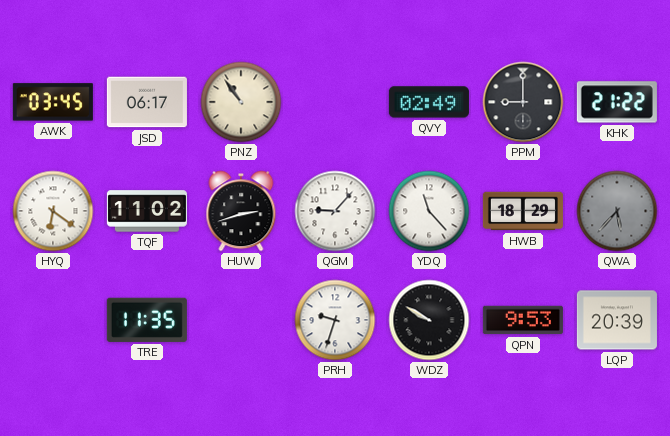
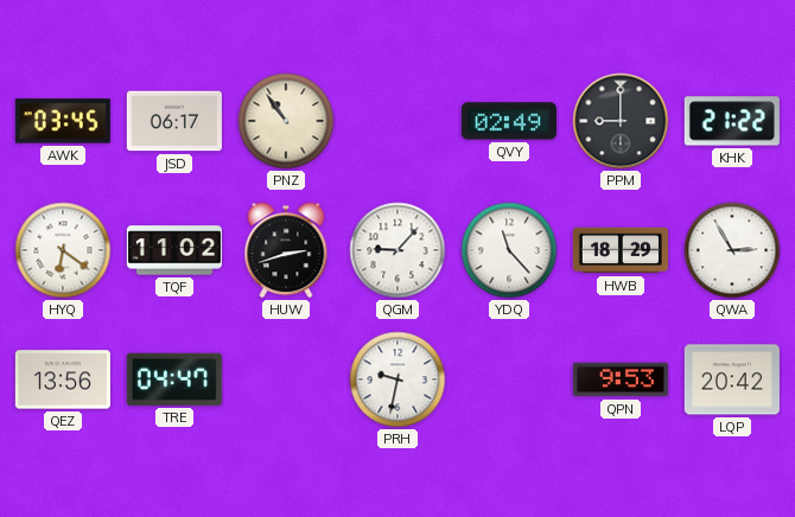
QWA: 5:37 -> 2:55 (732, 250)
QWA dial: grey -> white (732, 250)
QEZ: none -> 13:56 (63, 379)
TRE: 11:35 -> 04:47 (174, 379)
PRH: 9:33 -> 9:32 (397, 379)
WDZ: 9:50 -> none (429, 320)
LQP: 20:39 -> 20:42 (732, 379)
